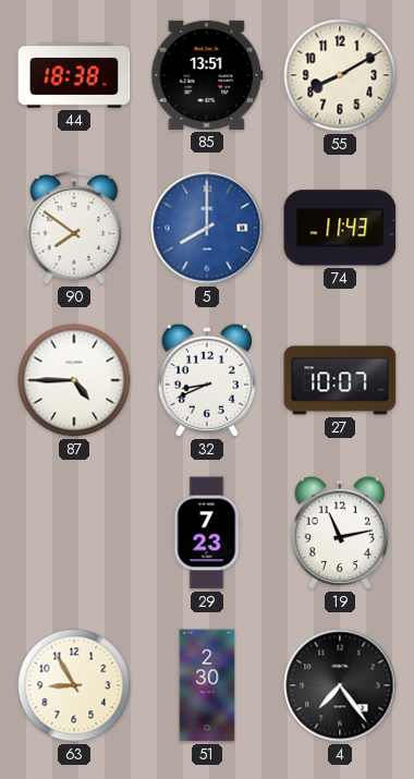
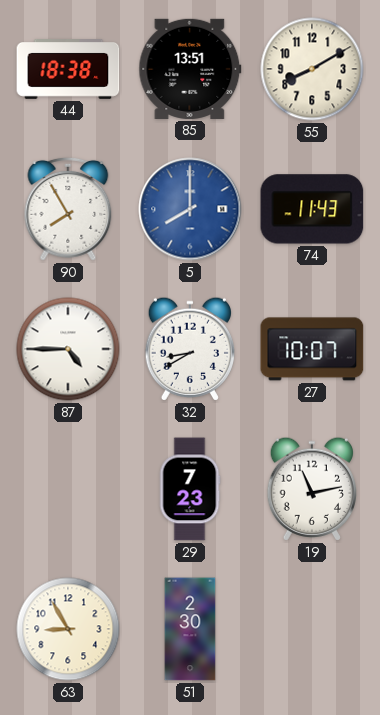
90: 7:51 -> 7:55 (68, 209)
32: 8:41 -> 8:40 (189, 349)
4: 7:24 -> none (340, 685)
